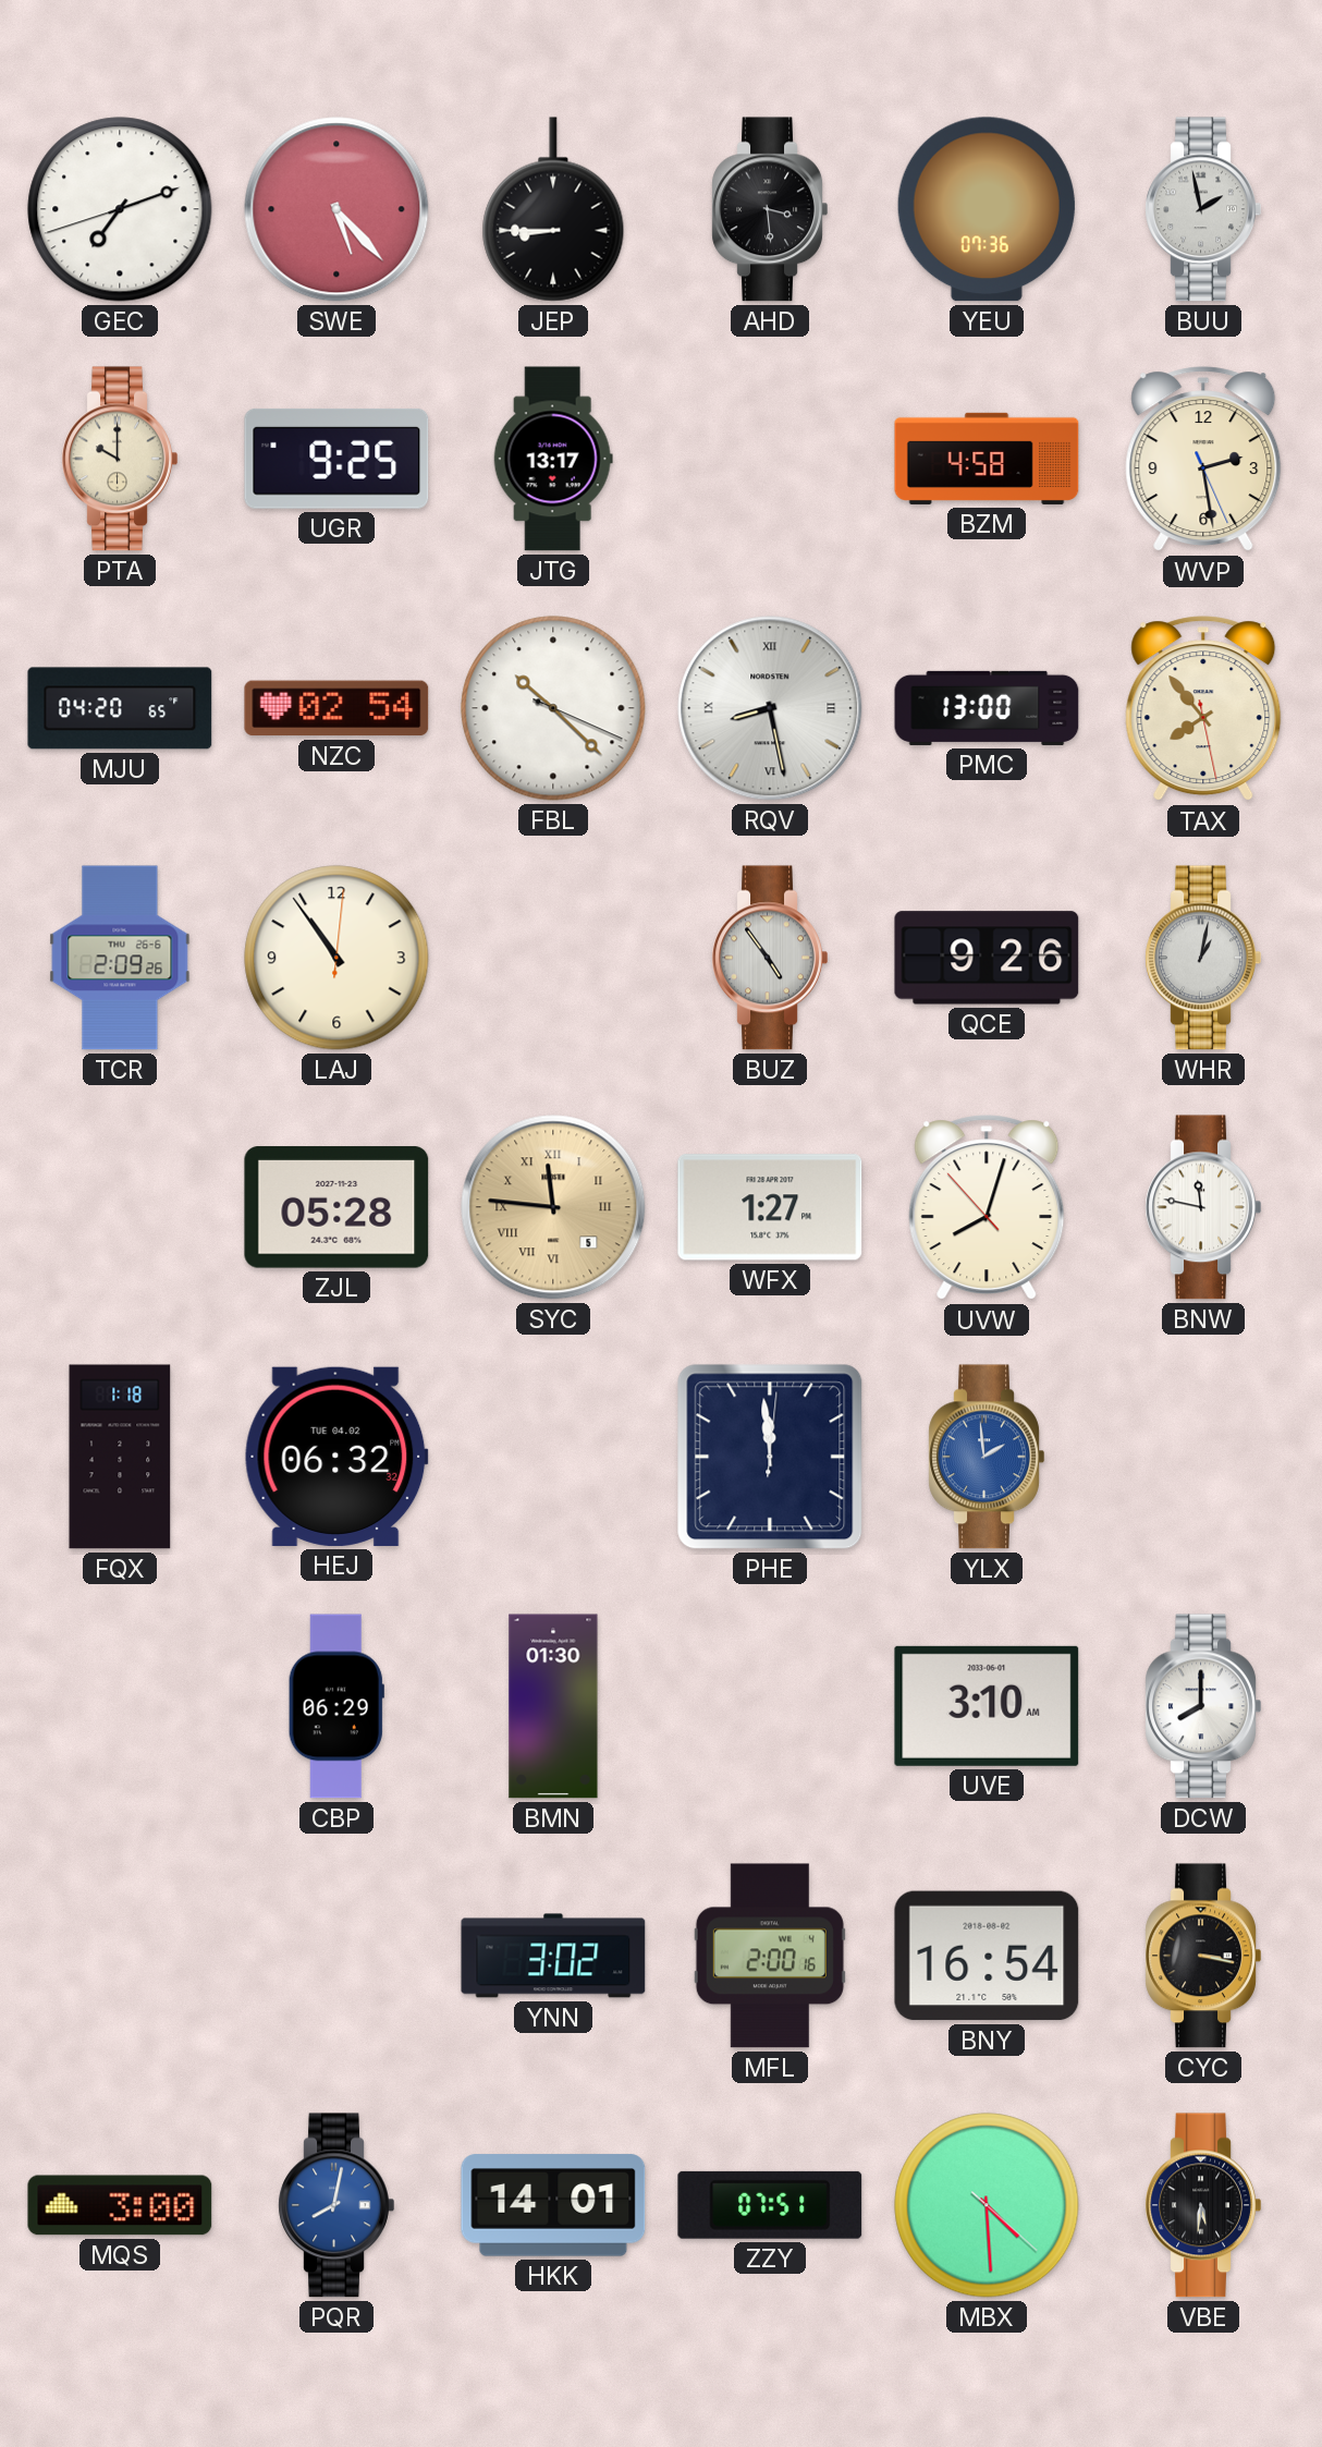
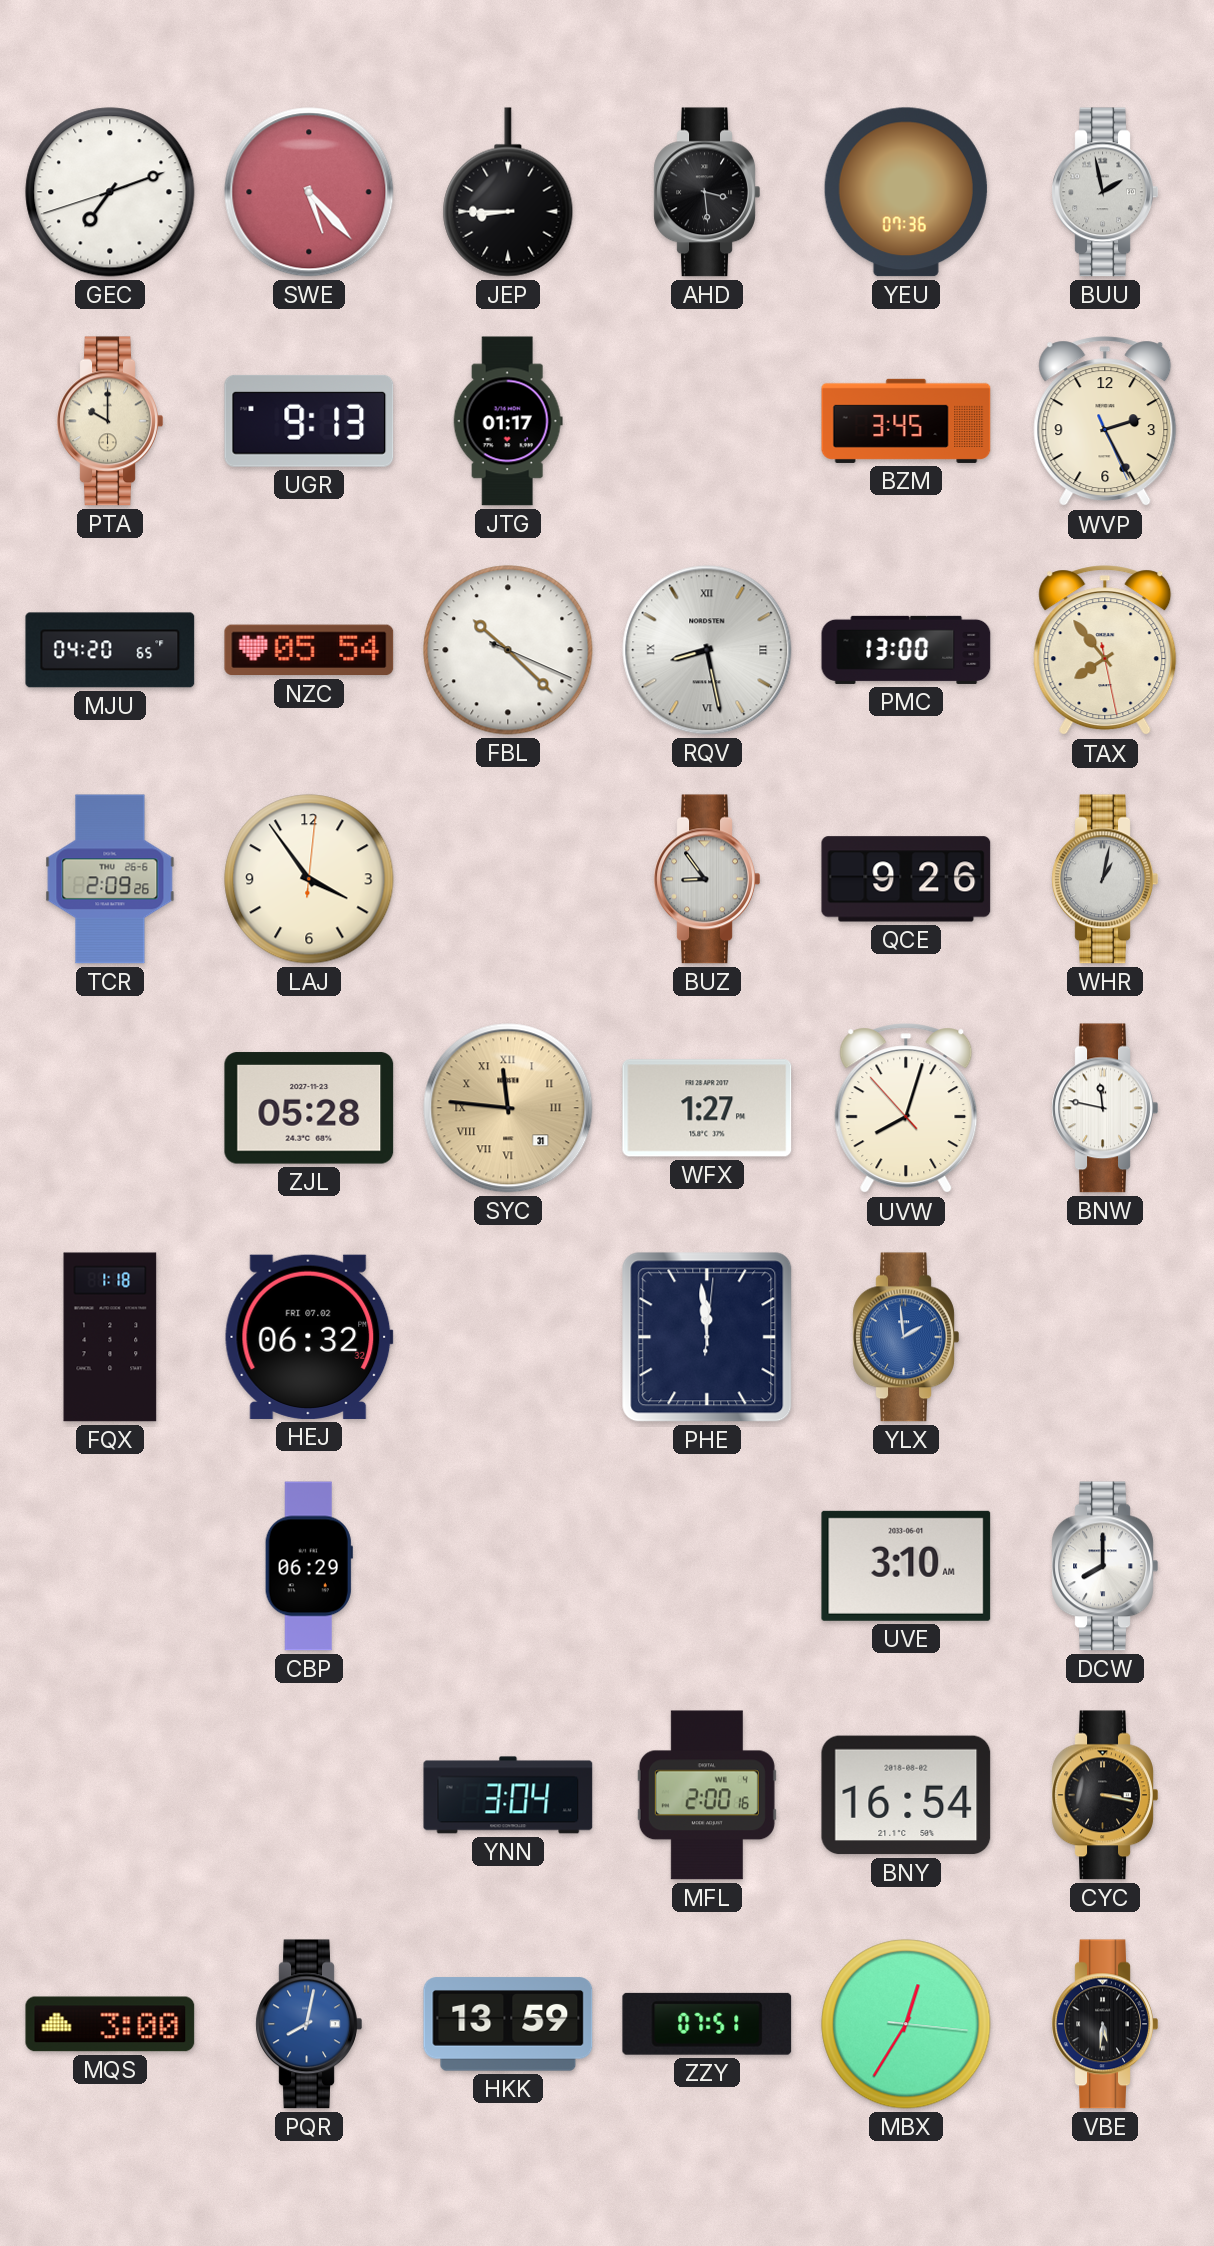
UGR: 9:25 -> 9:13 (309, 421)
JTG: 13:17 -> 01:17 (508, 421)
BZM: 4:58 -> 3:45 (906, 421)
WVP: 2:28 -> 2:25 (1105, 422)
NZC: 02:54 -> 05:54 (309, 650)
LAJ: 10:54 -> 3:54 (309, 879)
BUZ: 4:54 -> 8:54 (707, 879)
SYC date: 5 -> 31 (508, 1108)
HEJ date: TUE 04.02 -> FRI 07.02 (309, 1337)
BMN: 01:30 -> none (553, 1706)
YNN: 3:02 -> 3:04 (508, 1795)
HKK: 14:01 -> 13:59 (508, 2024)
MBX: 4:29 -> 12:35 (906, 2024)
